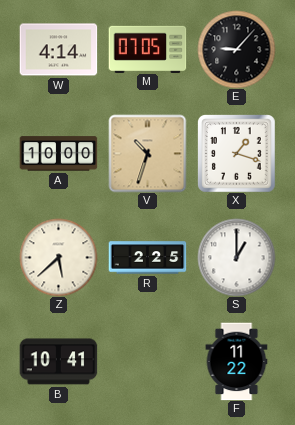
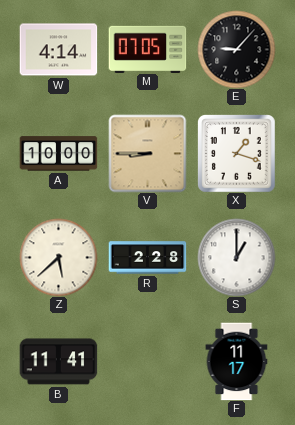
V: 10:33 -> 8:45 (147, 153)
R: 2:25 -> 2:28 (147, 258)
B: 10:41 -> 11:41 (58, 362)
F: 11:22 -> 11:17 (237, 361)
